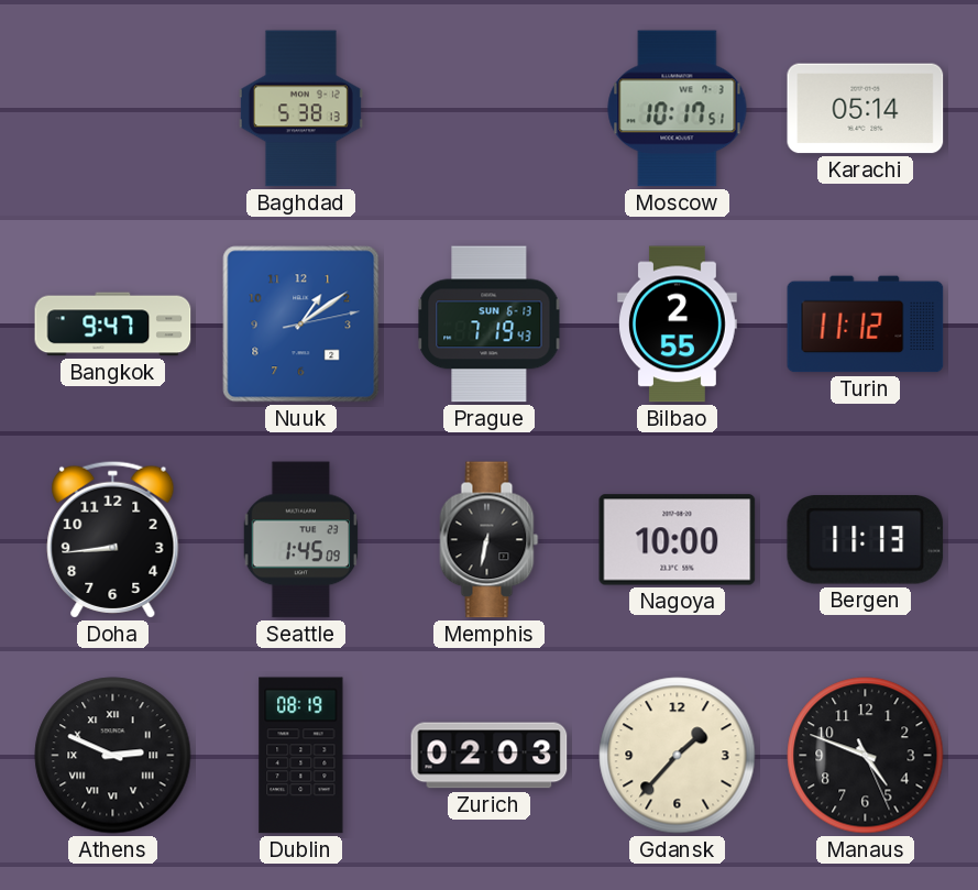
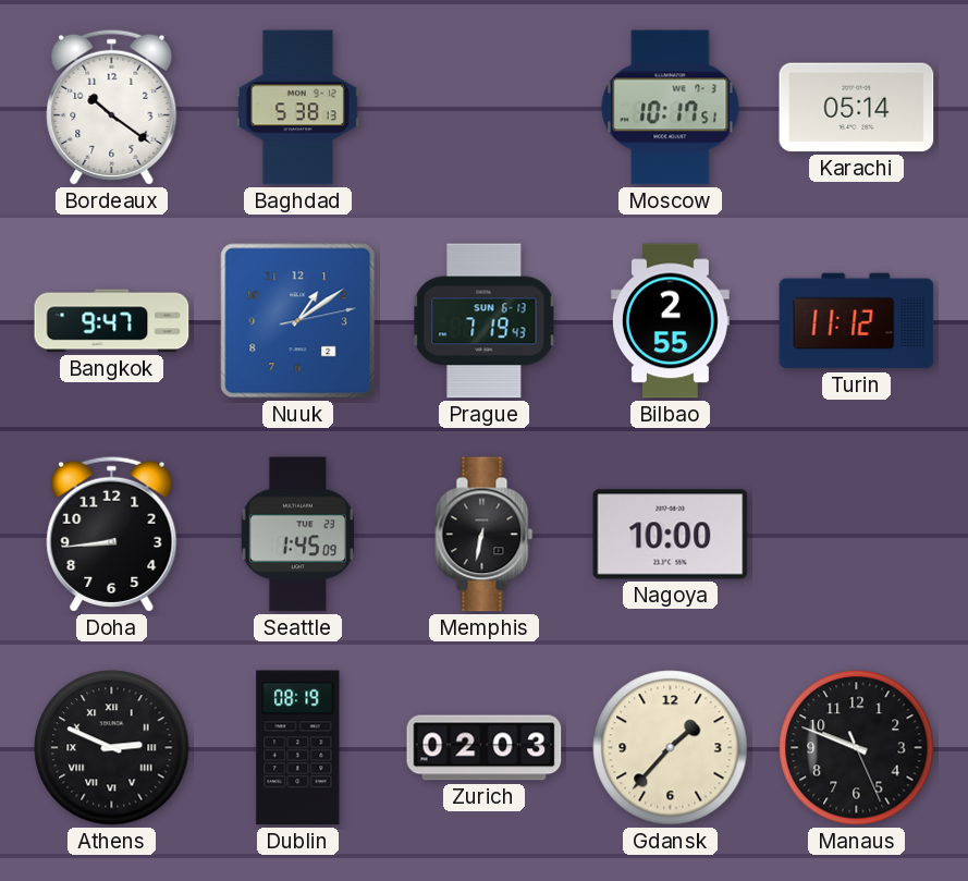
Bordeaux: none -> 10:21 (112, 107)
Bergen: 11:13 -> none (866, 540)
Manaus: 4:48 -> 9:48 (857, 748)
